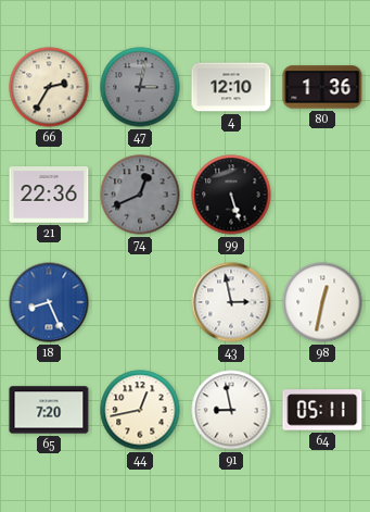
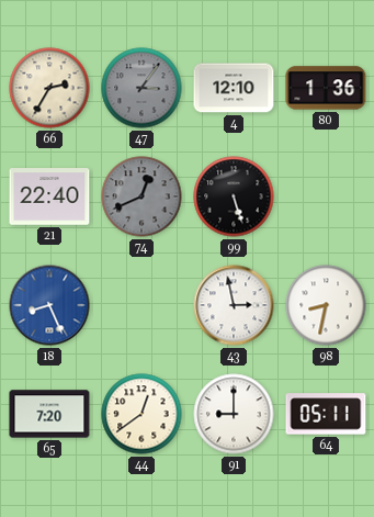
47: 3:02 -> 3:06 (141, 88)
21: 22:36 -> 22:40 (49, 196)
98: 12:32 -> 8:32 (326, 305)
44: 12:43 -> 12:39 (141, 414)
91: 8:58 -> 9:00 (234, 414)
